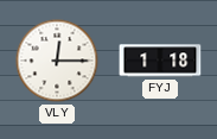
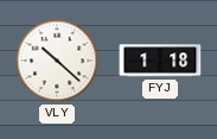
VLY: 12:15 -> 10:22 (57, 61)
